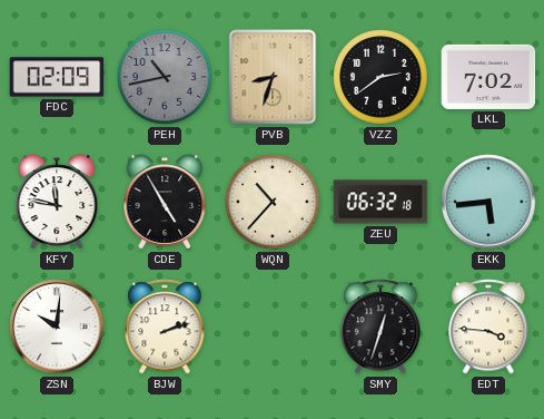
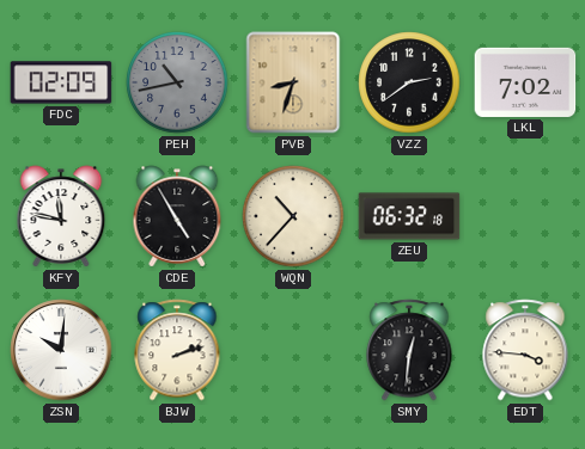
EKK: 5:44 -> none (488, 202)
SMY: 12:33 -> 12:31 (409, 350)
